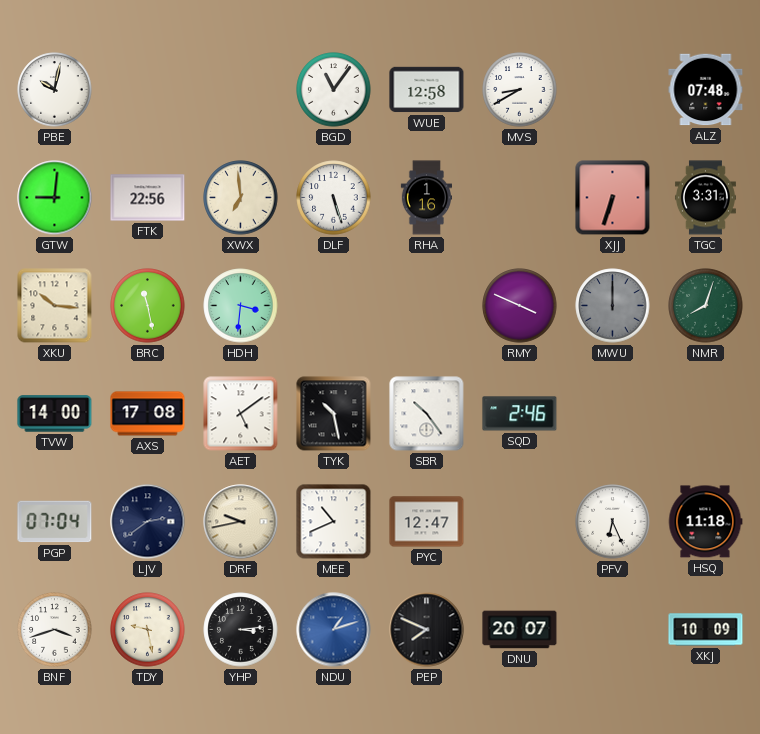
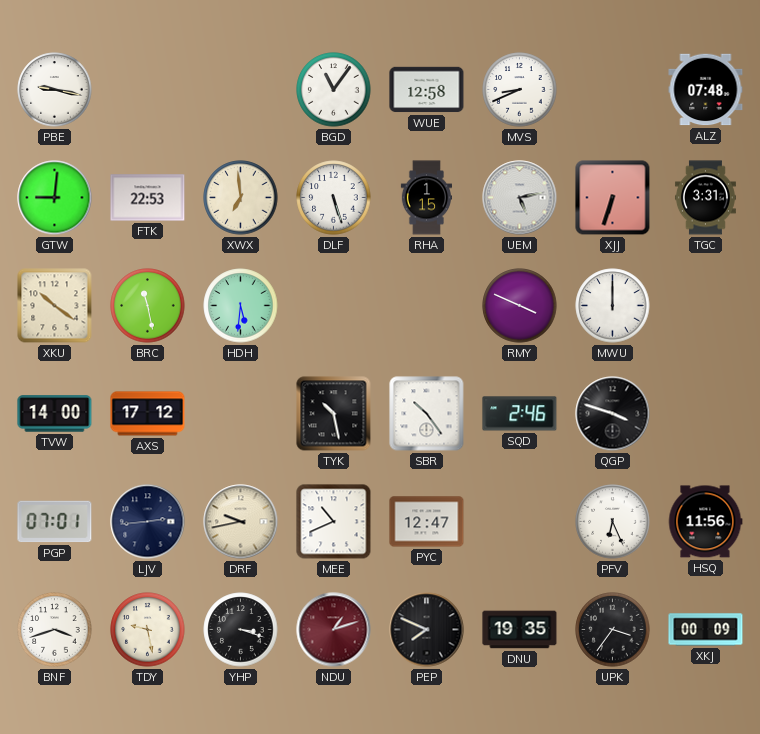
PBE: 10:02 -> 9:17 (55, 90)
MVS: 8:40 -> 8:41 (520, 90)
FTK: 22:56 -> 22:53 (148, 198)
RHA: 1:16 -> 1:15 (426, 198)
UEM: none -> 5:13 (520, 198)
XKU: 10:16 -> 10:21 (55, 306)
HDH: 3:31 -> 5:31 (241, 306)
MWU dial: grey -> white (613, 306)
NMR: 8:03 -> none (706, 306)
AXS: 17:08 -> 17:12 (148, 414)
AET: 5:09 -> none (241, 414)
QGP: none -> 3:48 (613, 414)
PGP: 07:04 -> 07:01 (55, 522)
LJV: 2:39 -> 2:44 (148, 522)
HSQ: 11:18 -> 11:56 (705, 522)
YHP: 3:14 -> 3:18 (241, 630)
NDU dial: blue -> burgundy (334, 630)
DNU: 20:07 -> 19:35 (520, 630)
UPK: none -> 3:36 (613, 630)
XKJ: 10:09 -> 00:09 (706, 630)
